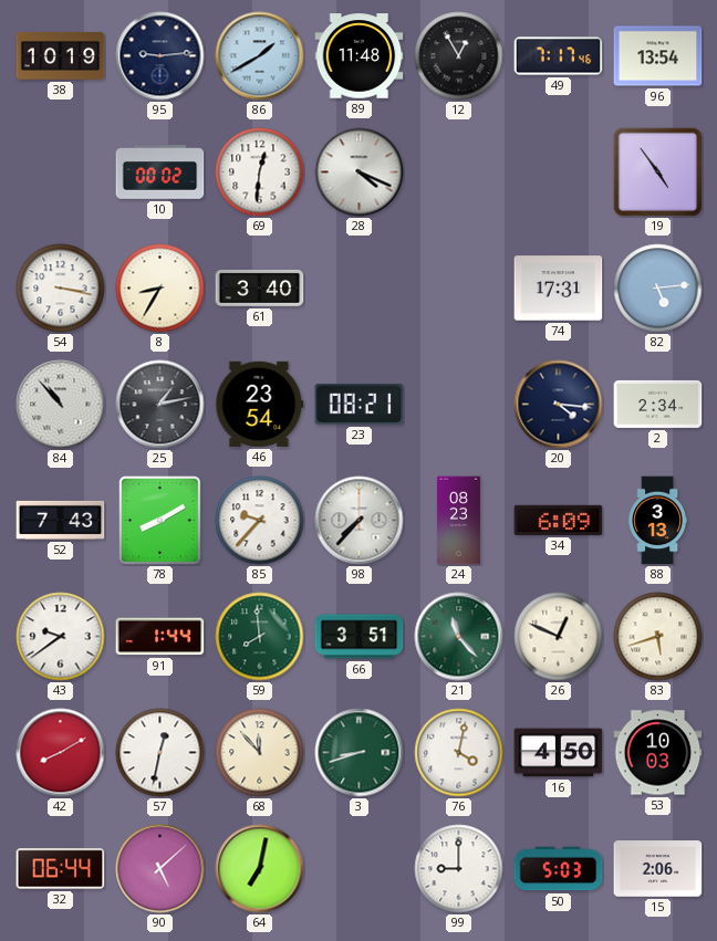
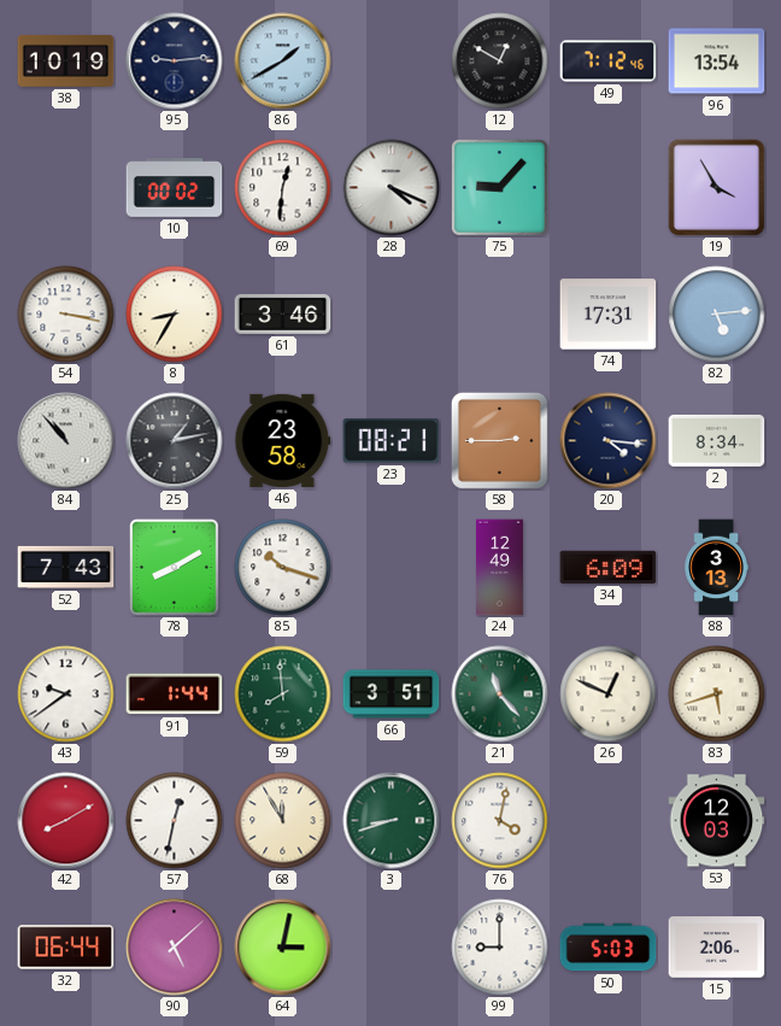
89: 11:48 -> none (360, 56)
12: 12:55 -> 12:50 (500, 61)
49: 7:17 -> 7:12 (609, 61)
75: none -> 9:07 (499, 187)
19: 4:54 -> 3:55 (716, 187)
61: 3:40 -> 3:46 (283, 313)
46: 23:54 -> 23:58 (283, 440)
58: none -> 2:45 (499, 440)
2: 2:34 -> 8:34 (717, 440)
85: 9:37 -> 10:18 (283, 568)
98: 7:37 -> none (360, 521)
24: 08:23 -> 12:49 (499, 568)
68: 11:53 -> 11:55 (283, 821)
16: 4:50 -> none (559, 753)
53: 10:03 -> 12:03 (717, 821)
64: 7:02 -> 3:02 (283, 948)
